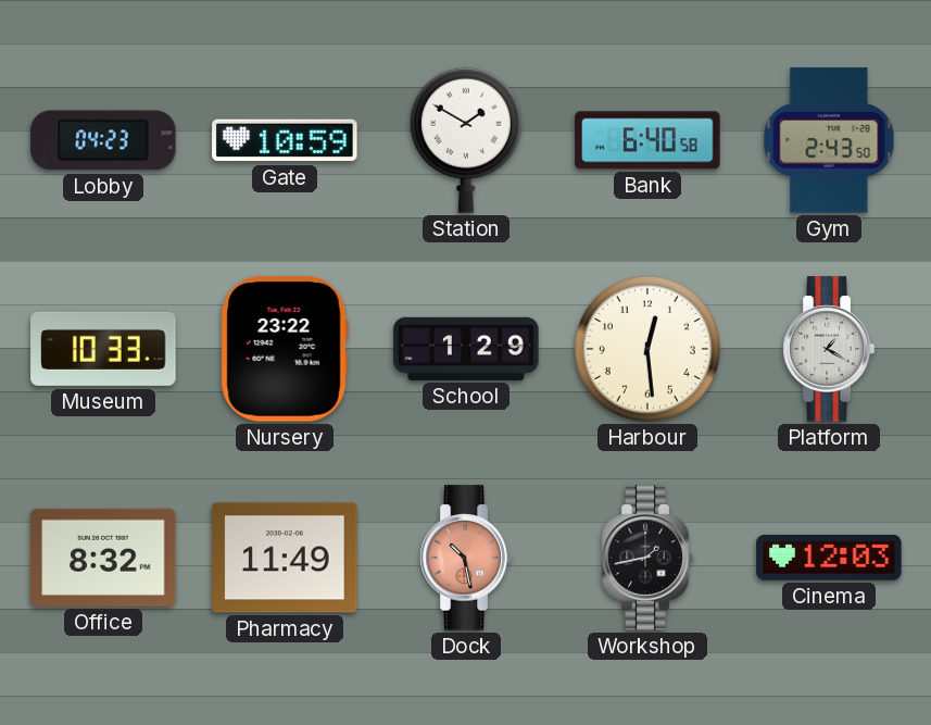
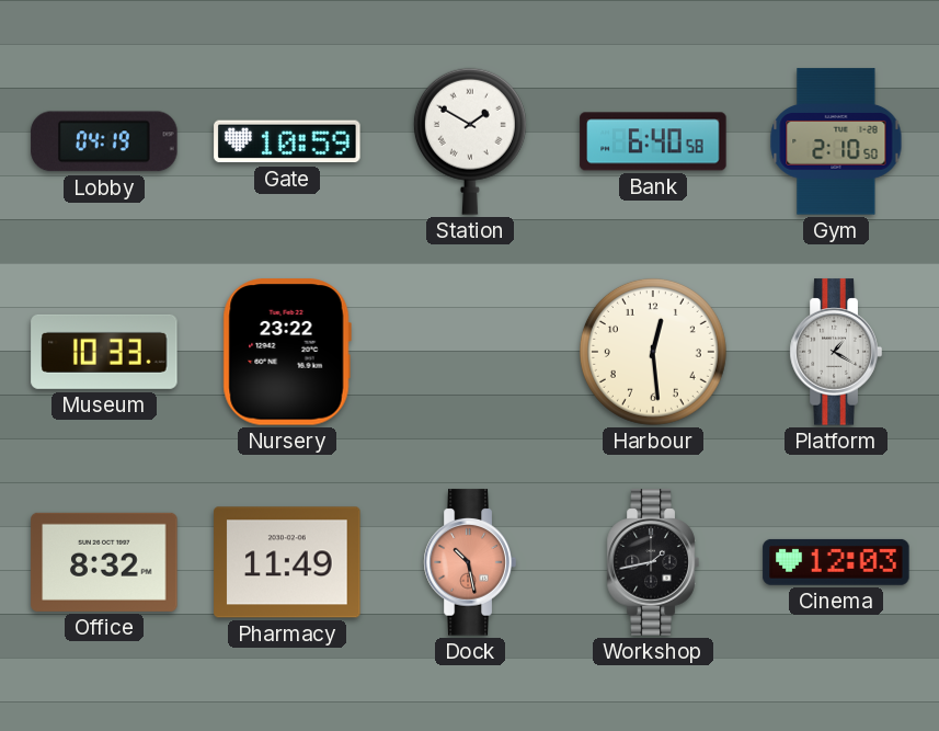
Lobby: 04:23 -> 04:19 (104, 141)
Gym: 2:43 -> 2:10 (836, 141)
School: 1:29 -> none (466, 349)
